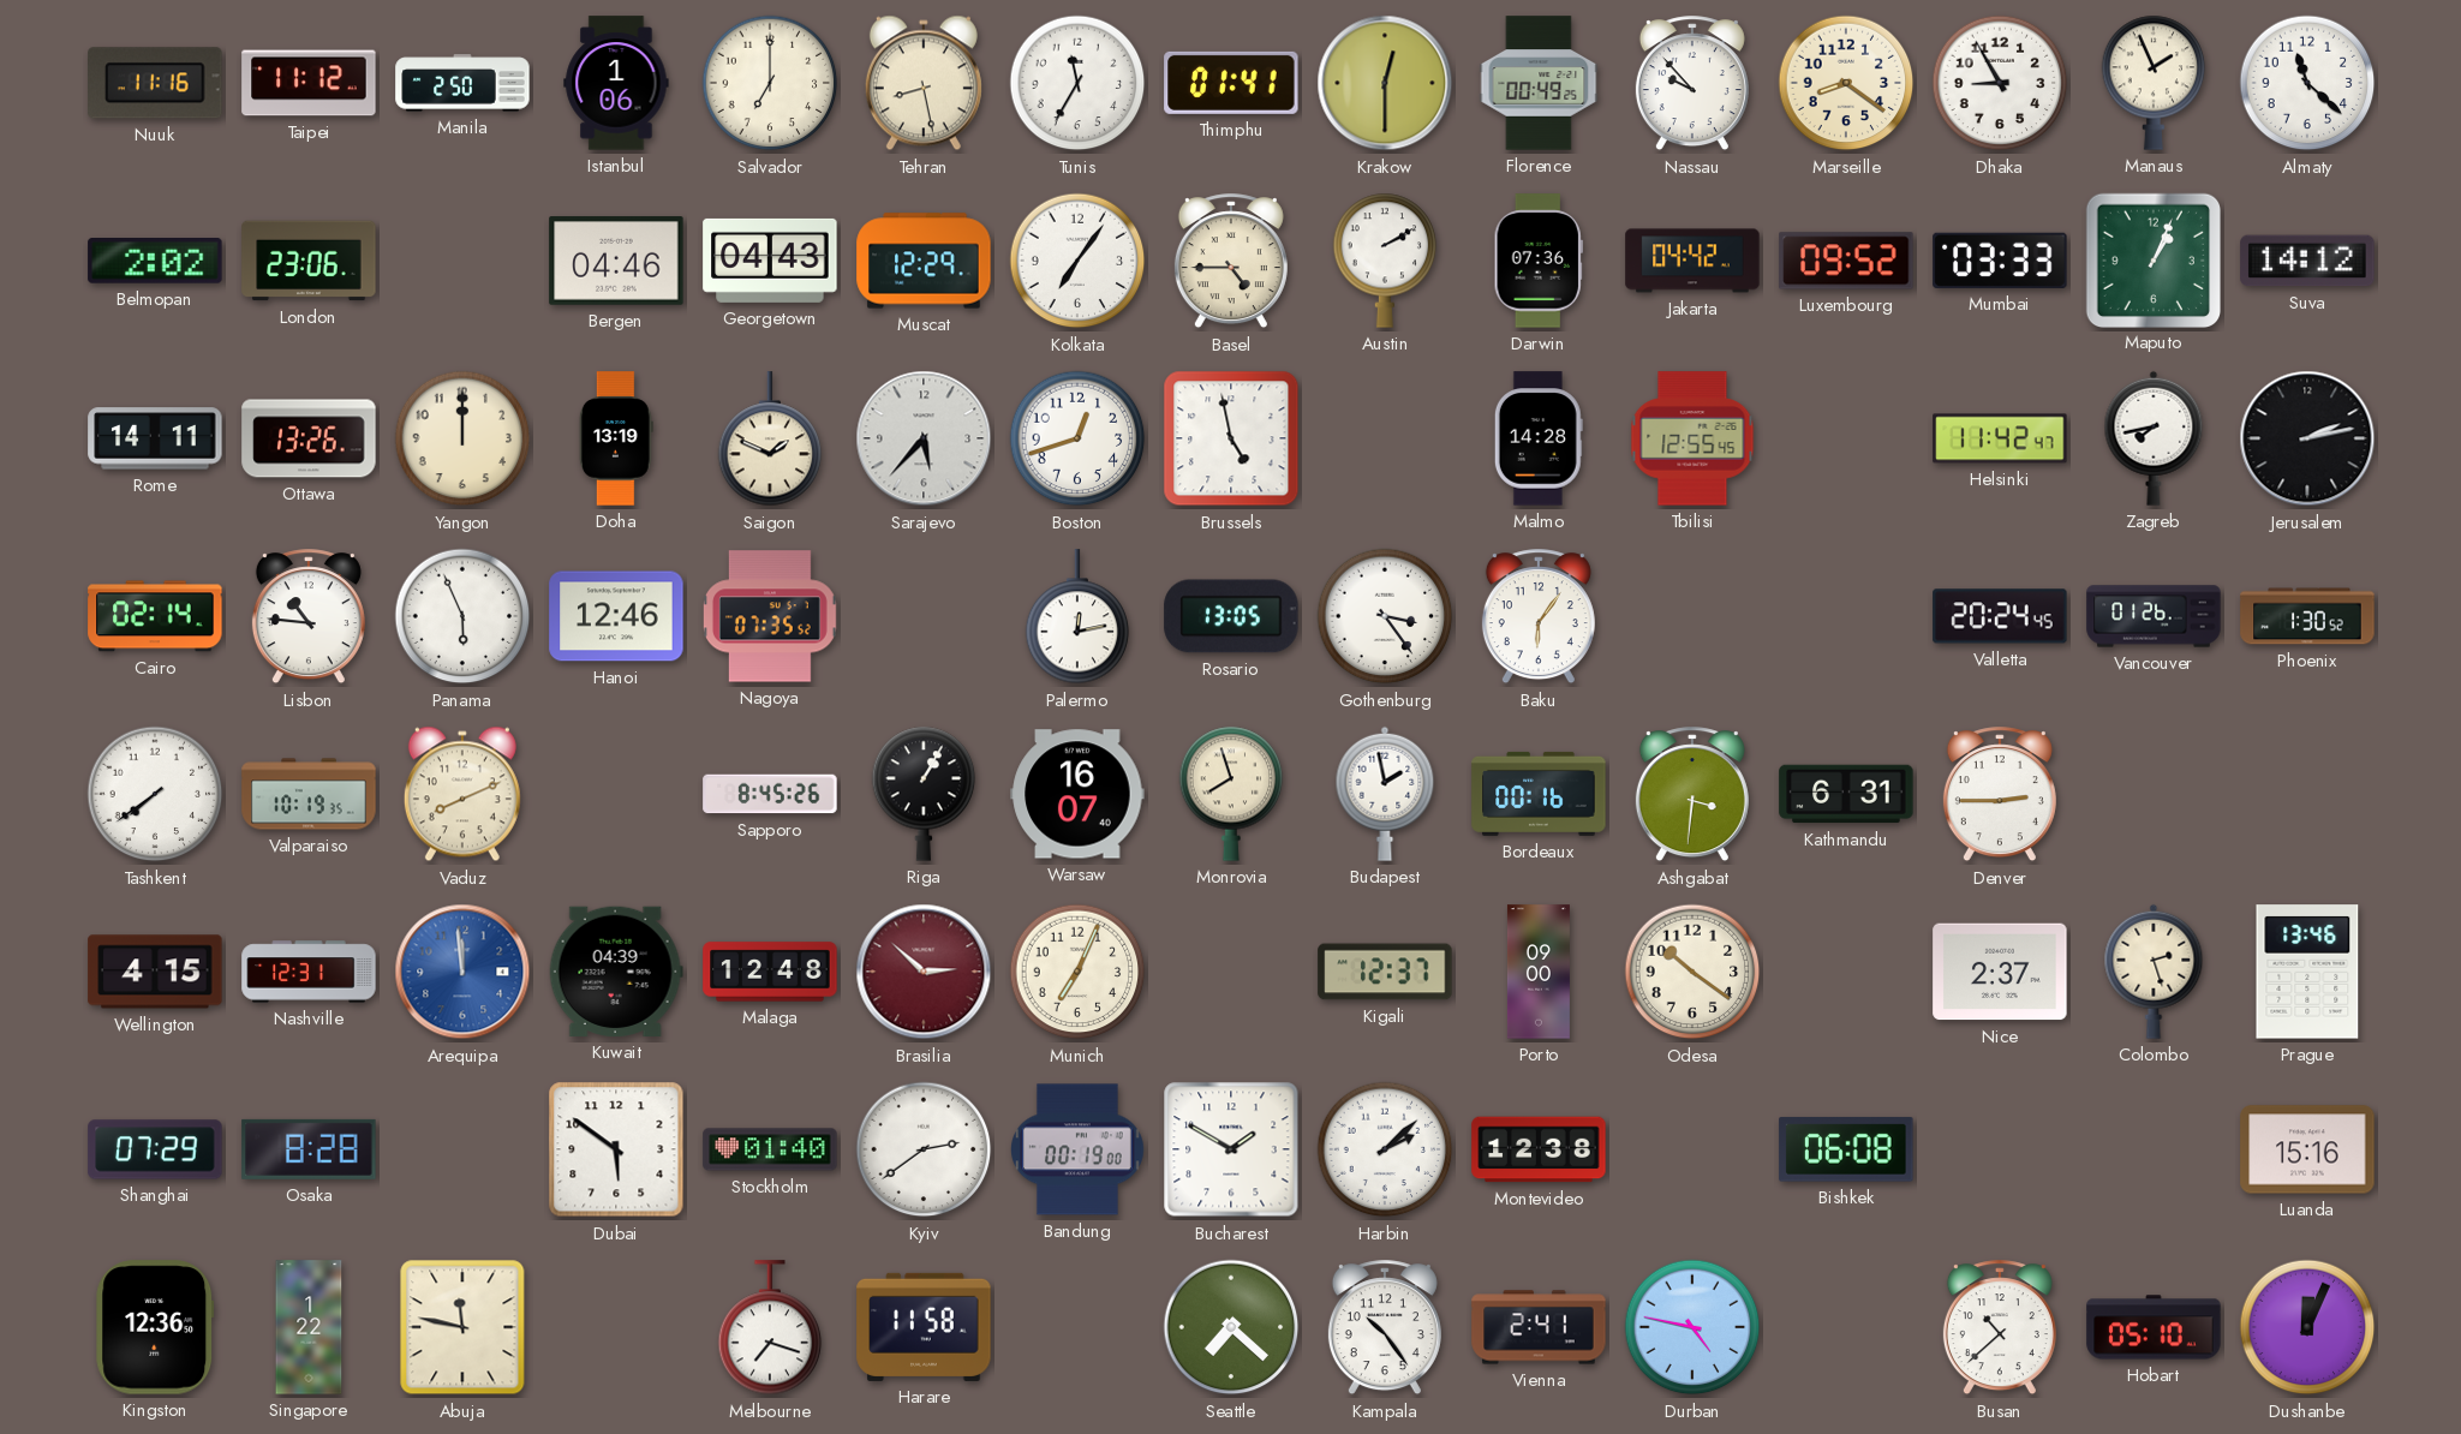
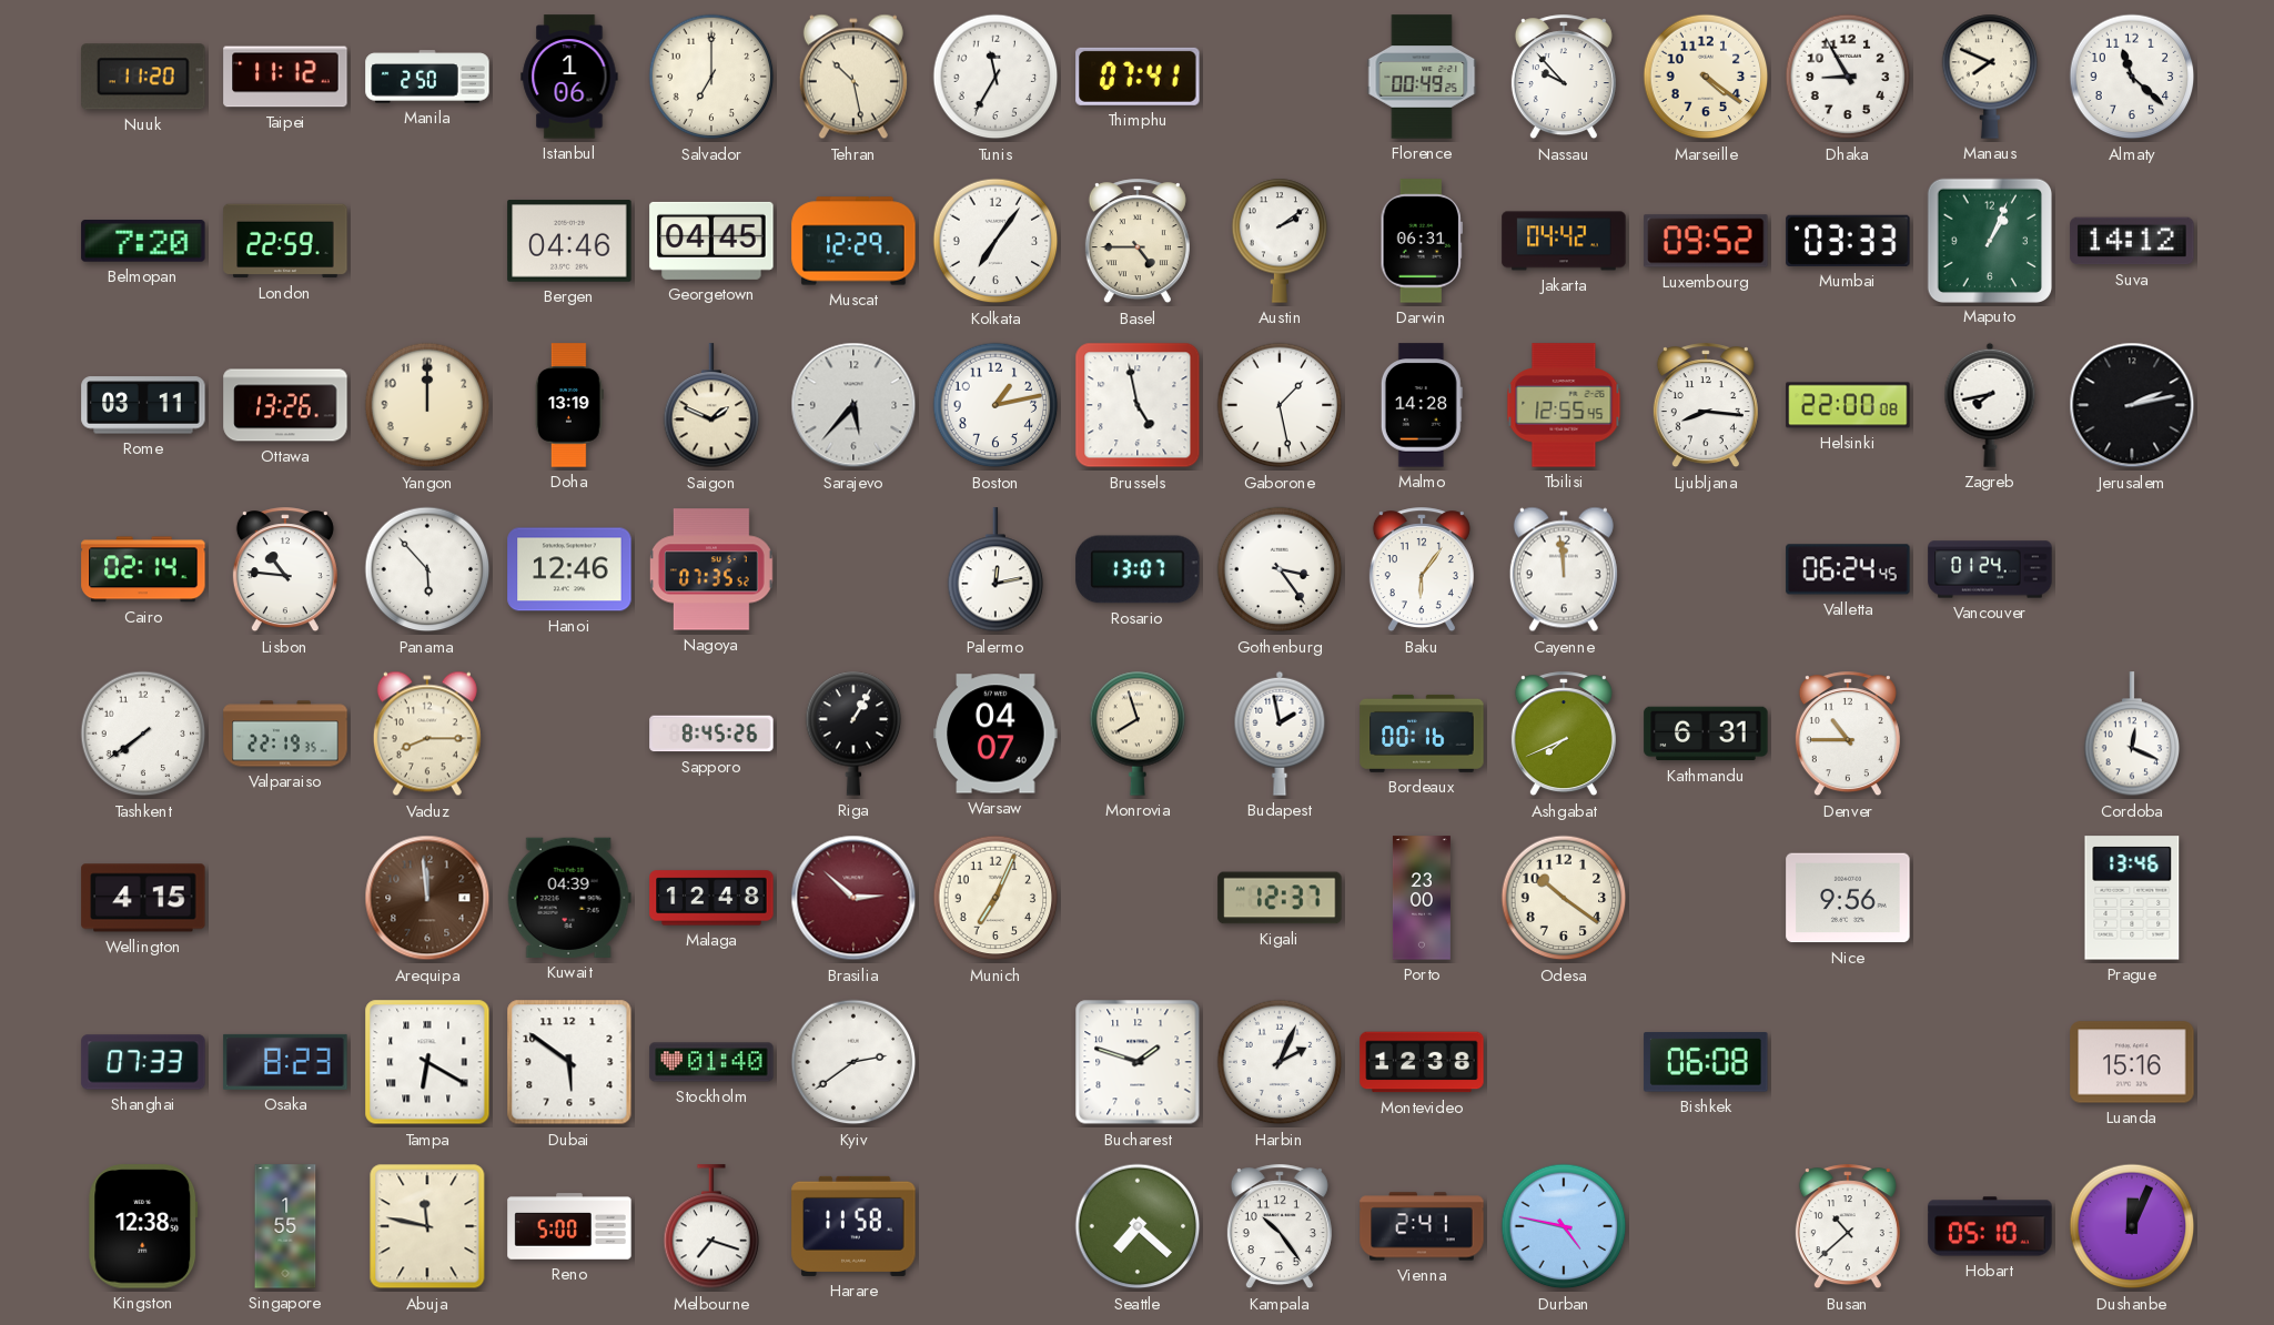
Nuuk: 11:16 -> 11:20 (143, 77)
Tehran: 8:28 -> 10:28 (853, 77)
Thimphu: 01:41 -> 07:41 (1138, 77)
Krakow: 12:30 -> none (1385, 83)
Marseille: 8:21 -> 4:21 (1706, 77)
Manaus: 1:56 -> 7:49 (1990, 77)
Belmopan: 2:02 -> 7:20 (143, 242)
London: 23:06 -> 22:59 (285, 241)
Georgetown: 04:43 -> 04:45 (711, 241)
Austin: 2:10 -> 2:09 (1280, 241)
Darwin: 07:36 -> 06:31 (1422, 241)
Rome: 14:11 -> 03:11 (143, 405)
Boston: 12:42 -> 1:13 (995, 405)
Gaborone: none -> 1:28 (1280, 405)
Ljubljana: none -> 8:16 (1706, 406)
Helsinki: 11:42 -> 22:00 (1848, 405)
Panama: 5:56 -> 5:53 (427, 569)
Rosario: 13:05 -> 13:07 (1138, 569)
Cayenne: none -> 11:59 (1564, 569)
Valletta: 20:24 -> 06:24 (1848, 569)
Vancouver: 01:26 -> 01:24 (1990, 569)
Phoenix: 1:30 -> none (2307, 616)
Valparaiso: 10:19 -> 22:19 (285, 734)
Vaduz: 8:11 -> 8:15 (427, 734)
Warsaw: 16:07 -> 04:07 (995, 734)
Ashgabat: 3:31 -> 7:41 (1564, 735)
Denver: 2:45 -> 10:45 (1848, 735)
Cordoba: none -> 12:19 (2132, 735)
Nashville: 12:31 -> none (309, 972)
Arequipa dial: blue -> brown (427, 898)
Porto: 09:00 -> 23:00 (1422, 898)
Nice: 2:37 -> 9:56 (1848, 898)
Colombo: 2:27 -> none (2154, 972)
Shanghai: 07:29 -> 07:33 (143, 1062)
Osaka: 8:28 -> 8:23 (285, 1062)
Tampa: none -> 6:20 (427, 1062)
Bandung: 00:19 -> none (1079, 1149)
Bucharest: 1:50 -> 1:48 (1138, 1062)
Harbin: 2:08 -> 2:04 (1280, 1062)
Kingston: 12:36 -> 12:38 (143, 1226)
Singapore: 1:22 -> 1:55 (285, 1226)
Reno: none -> 5:00 (569, 1226)
